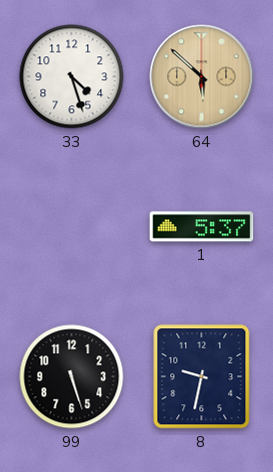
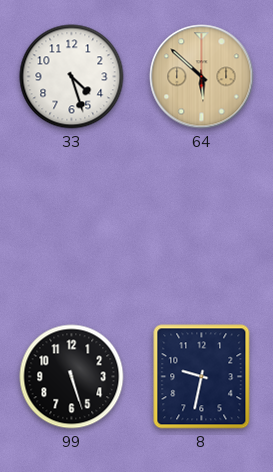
1: 5:37 -> none (202, 227)
